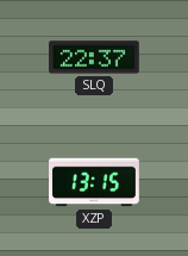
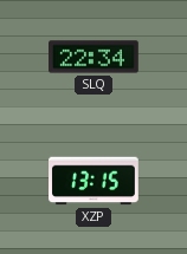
SLQ: 22:37 -> 22:34 (95, 57)
